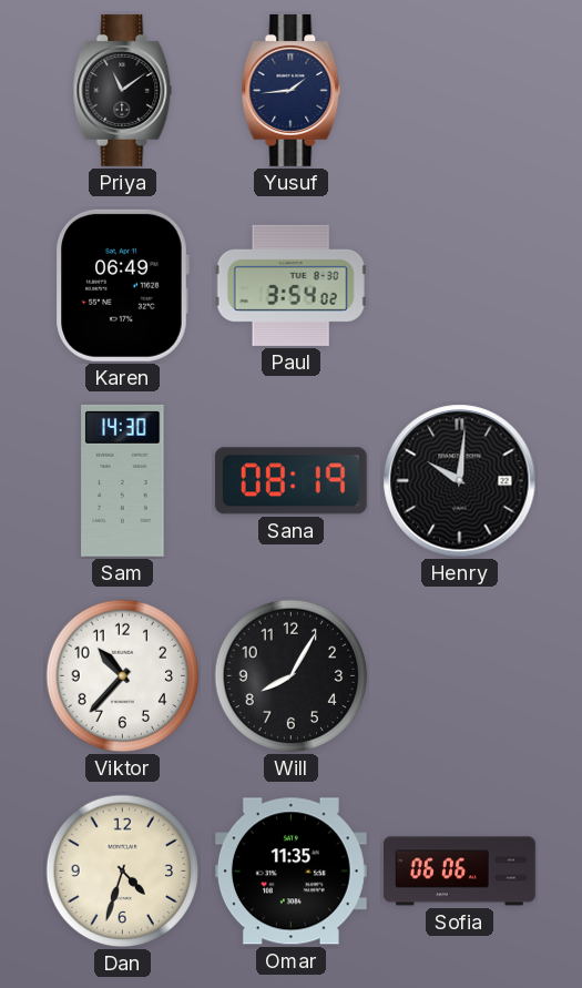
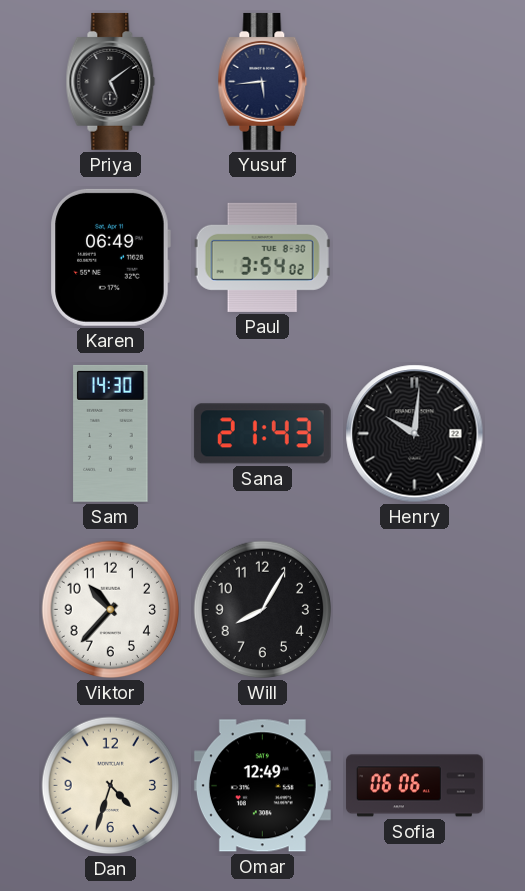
Priya: 11:09 -> 5:09 (111, 81)
Yusuf: 1:44 -> 5:44 (263, 81)
Sana: 08:19 -> 21:43 (262, 434)
Omar: 11:35 -> 12:49 (262, 786)
